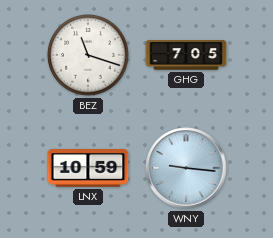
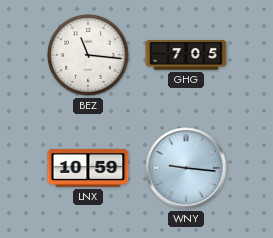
BEZ: 11:18 -> 11:16 (88, 55)
